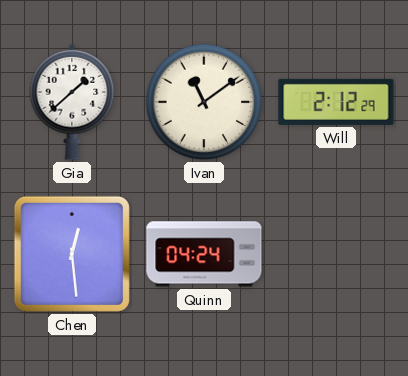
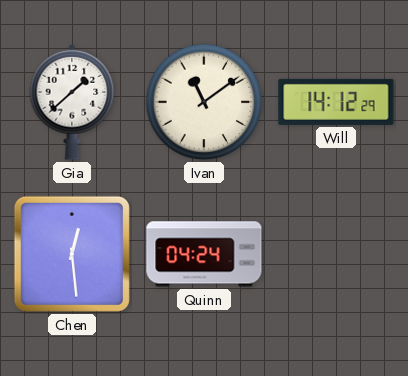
Will: 2:12 -> 14:12 (336, 102)
